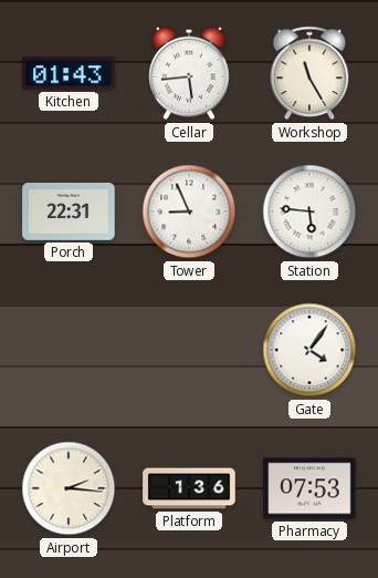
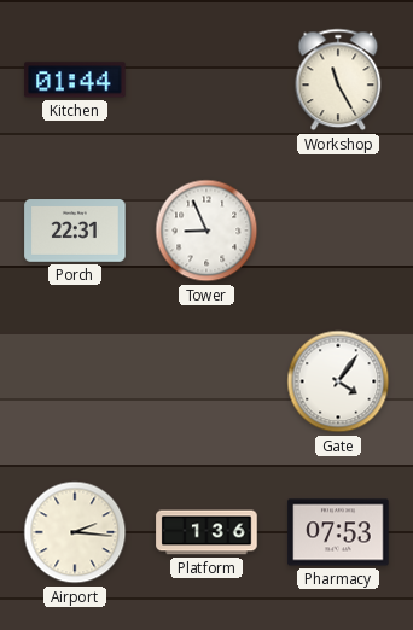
Kitchen: 01:43 -> 01:44 (75, 80)
Cellar: 5:44 -> none (189, 73)
Station: 5:46 -> none (309, 211)
